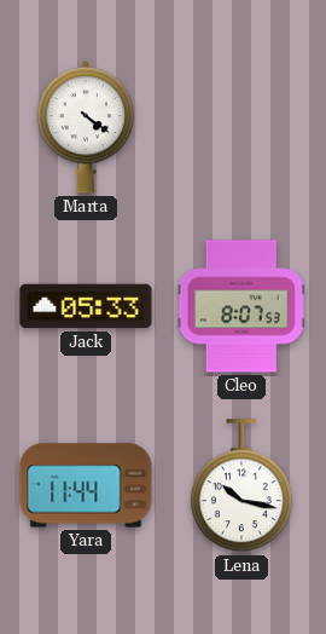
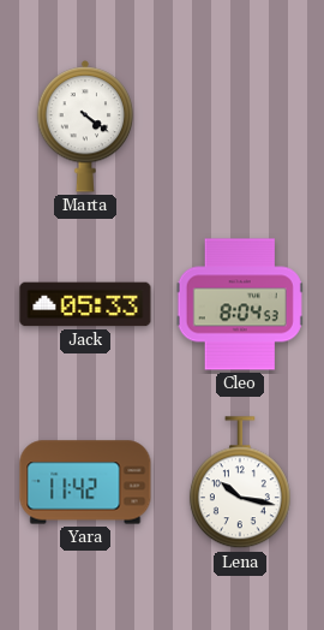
Cleo: 8:07 -> 8:04 (240, 304)
Yara: 11:44 -> 11:42 (85, 482)
